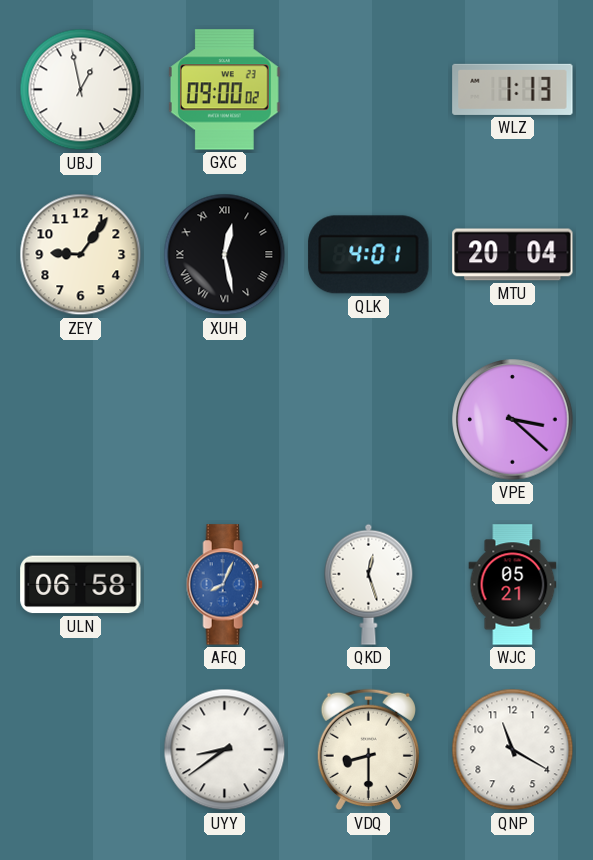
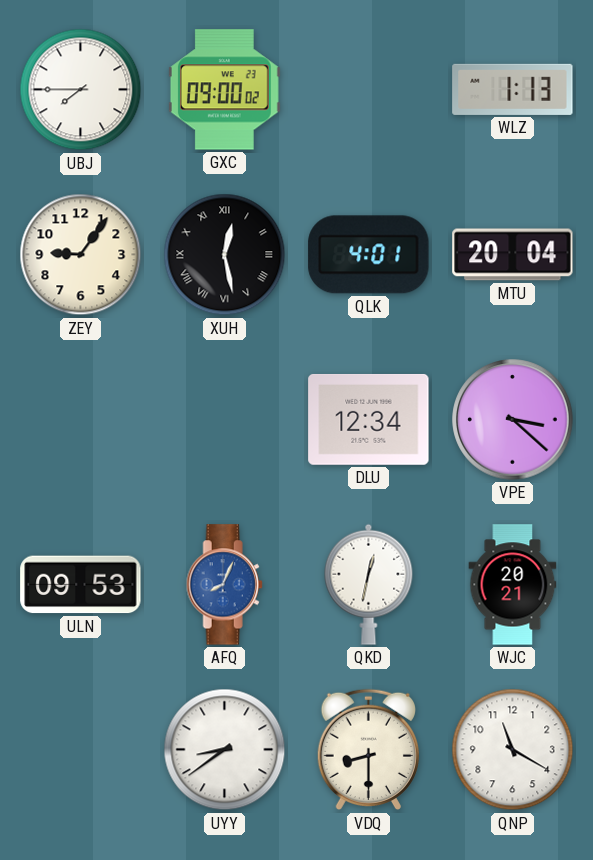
UBJ: 12:58 -> 7:45 (81, 90)
DLU: none -> 12:34 (369, 419)
ULN: 06:58 -> 09:53 (81, 585)
QKD: 12:27 -> 12:32 (369, 584)
WJC: 05:21 -> 20:21 (513, 585)
